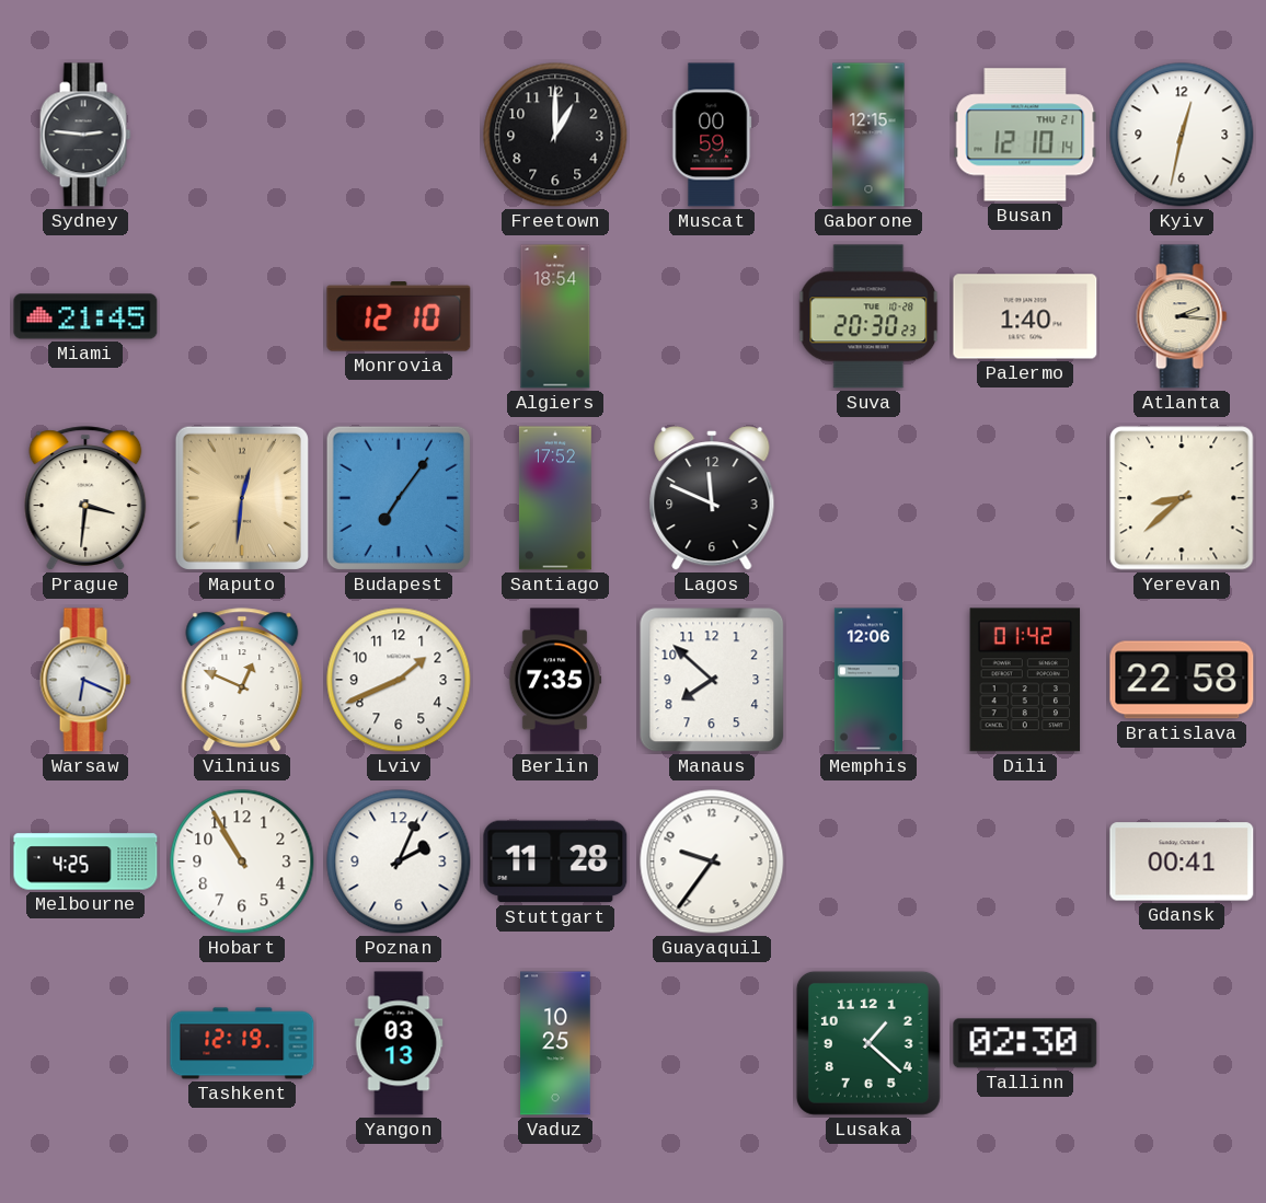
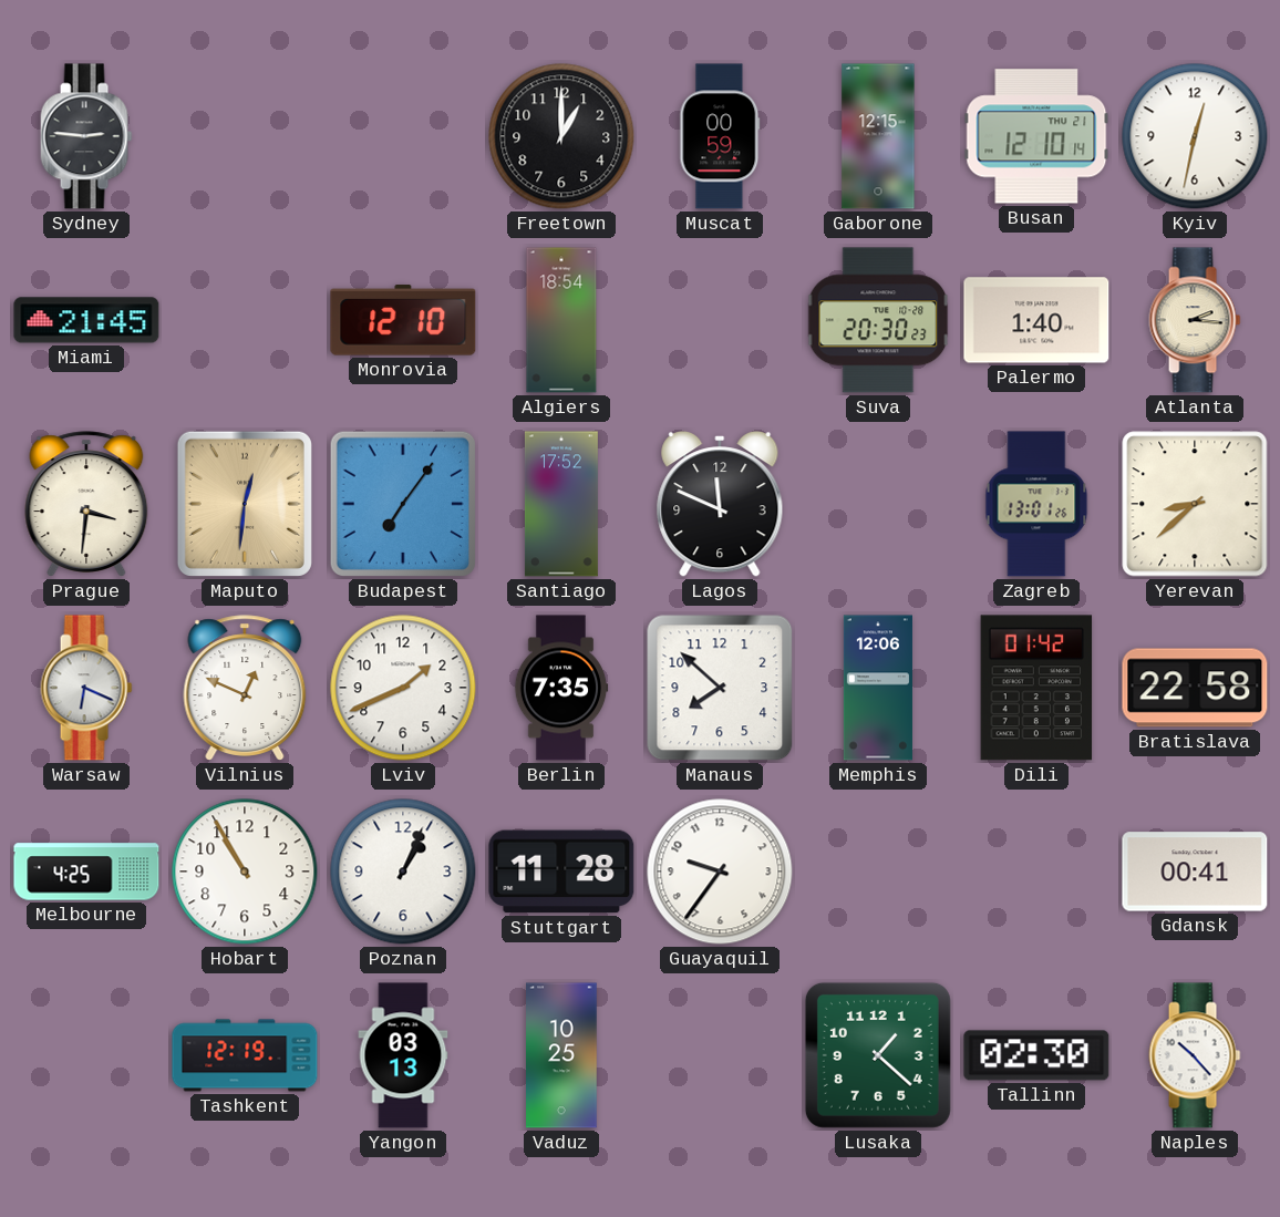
Zagreb: none -> 13:01 (1036, 504)
Poznan: 2:04 -> 1:04 (403, 872)
Naples: none -> 10:23 (1195, 1055)
